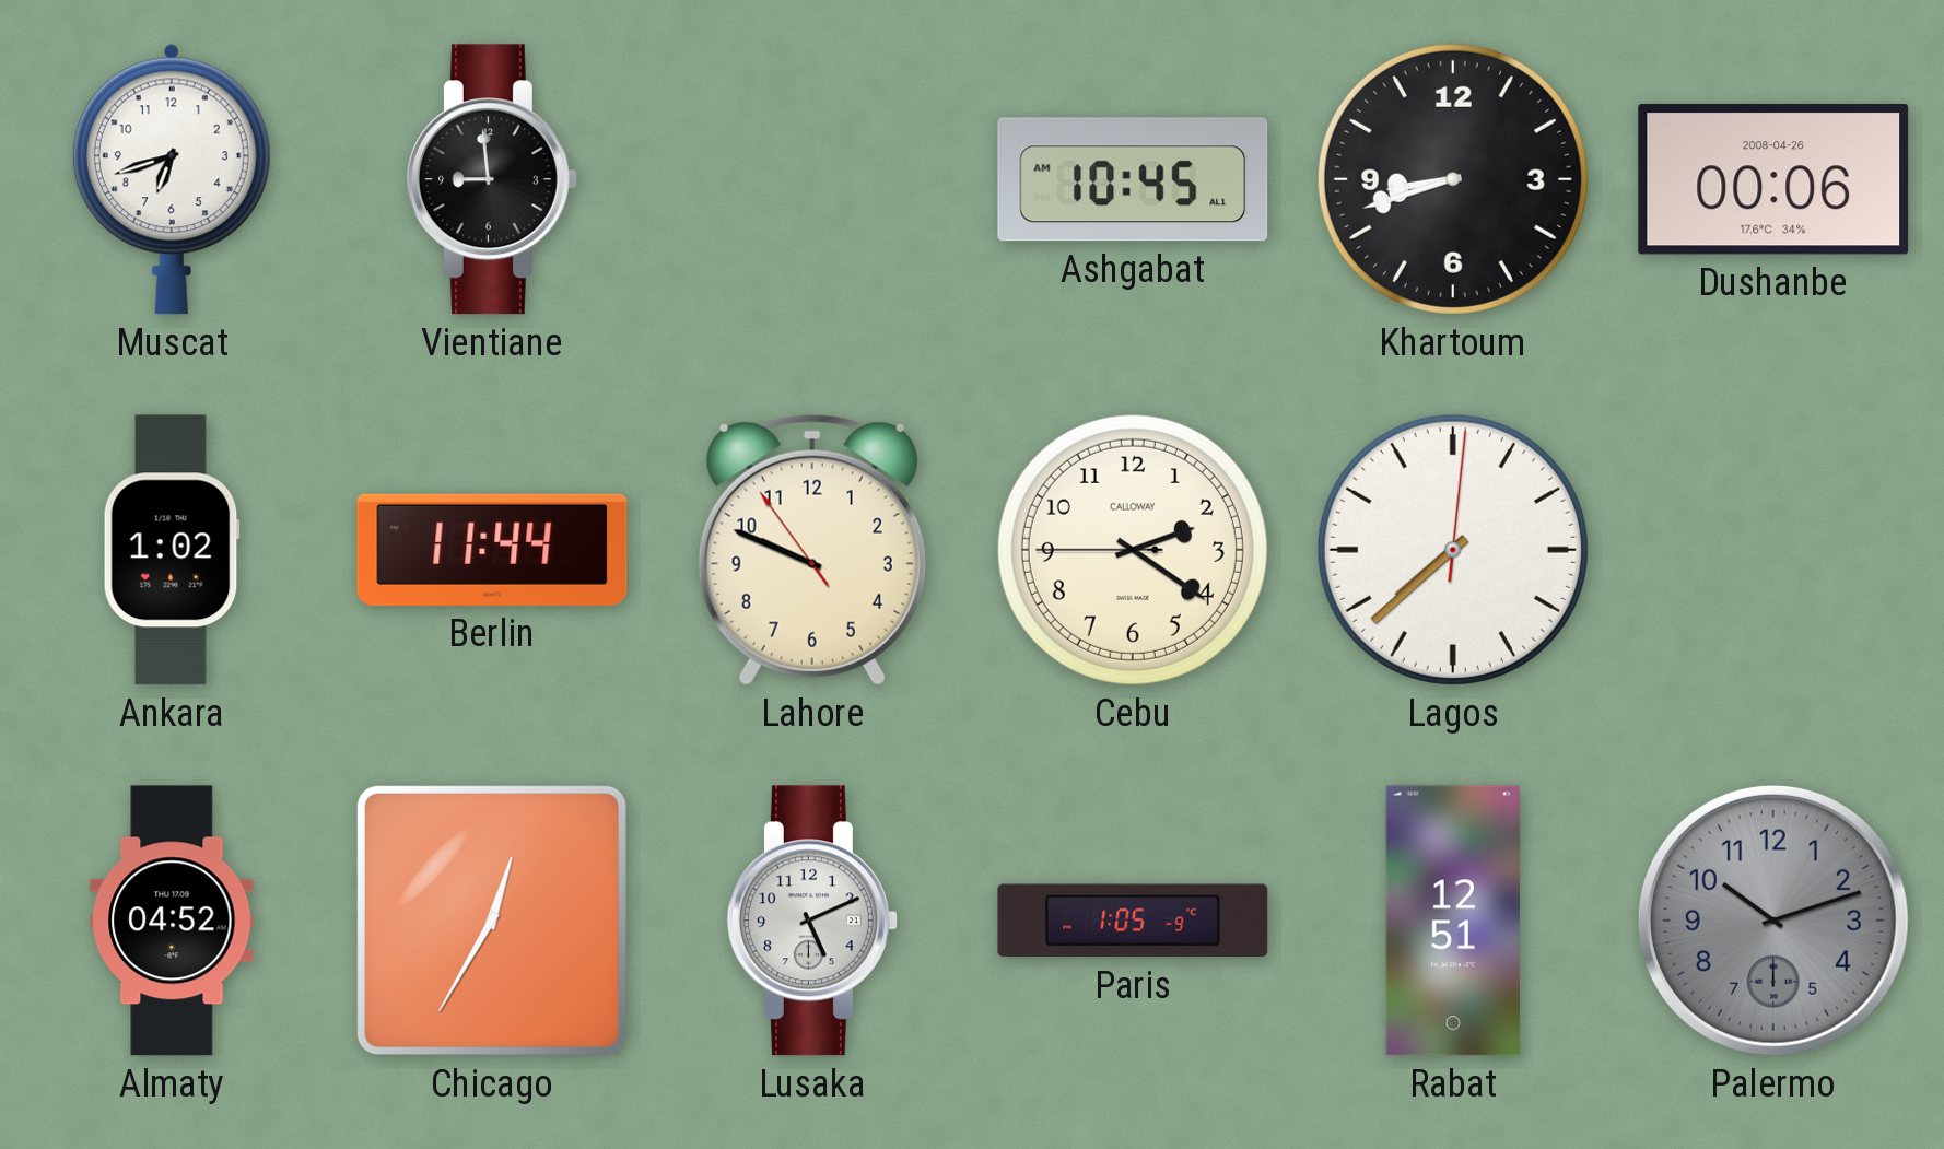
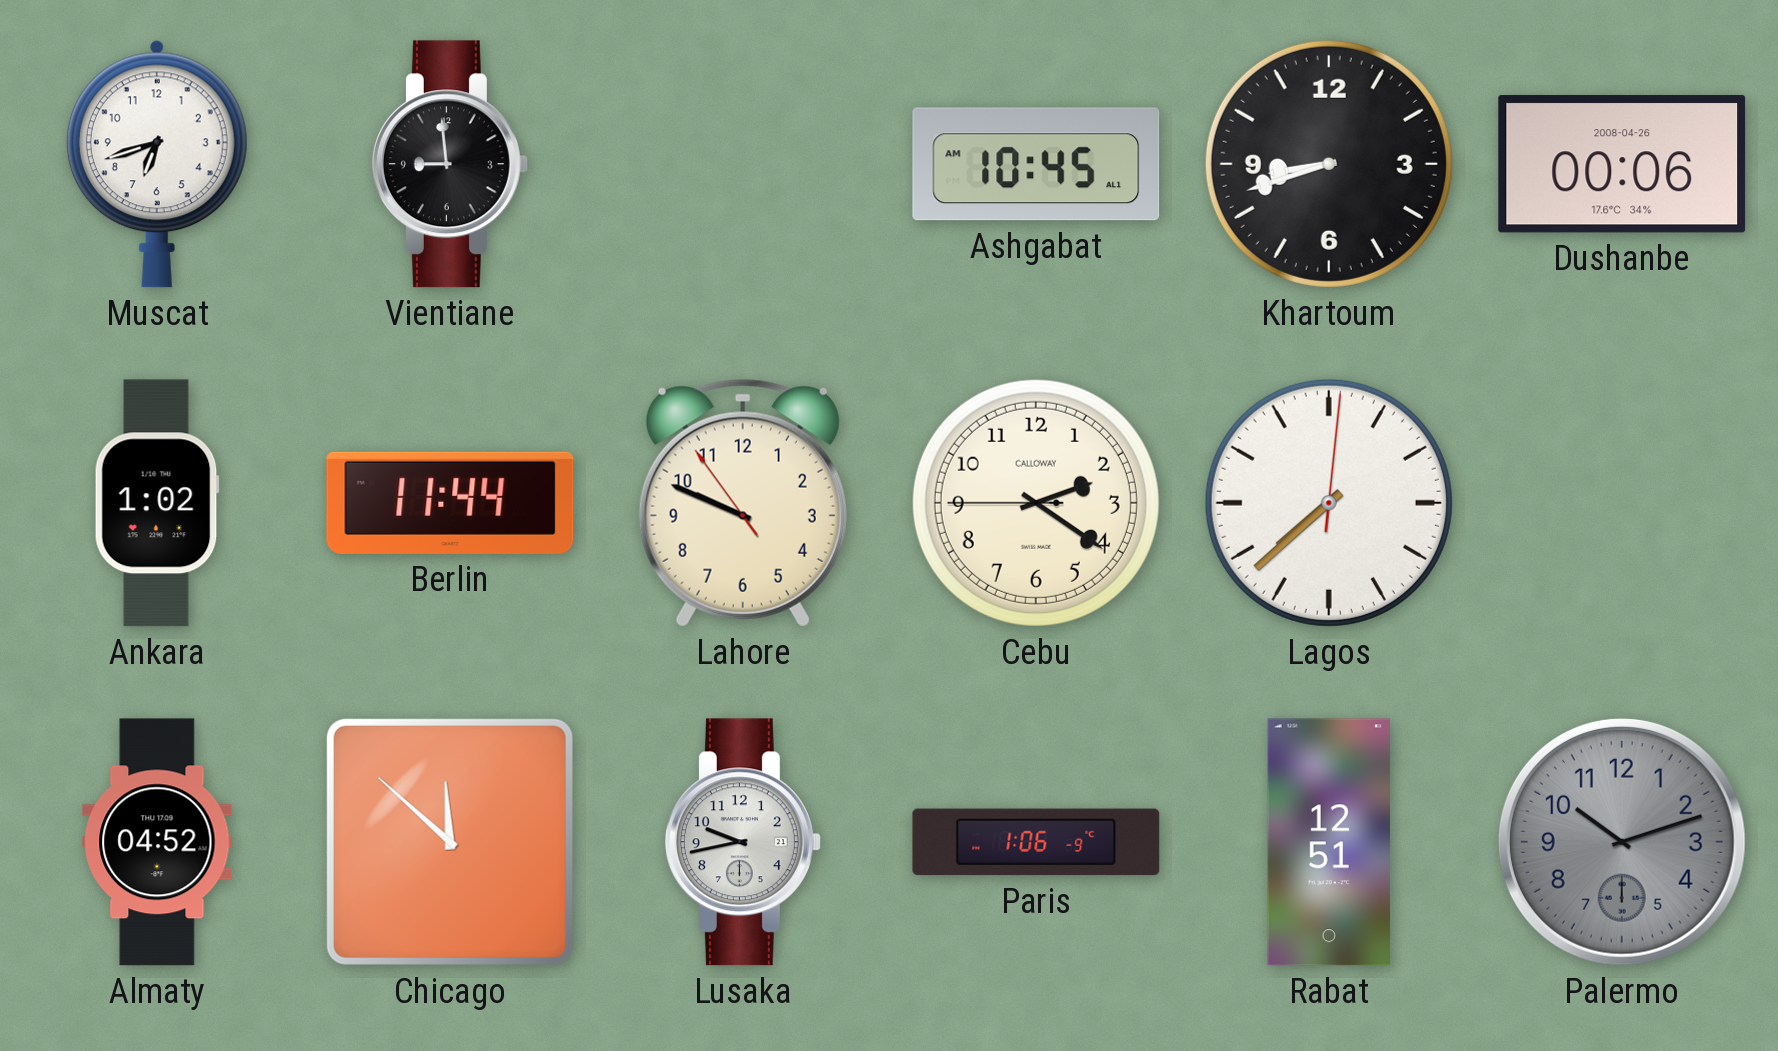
Chicago: 12:35 -> 11:52 (450, 842)
Lusaka: 5:11 -> 9:43 (743, 842)
Paris: 1:05 -> 1:06 (1036, 842)
